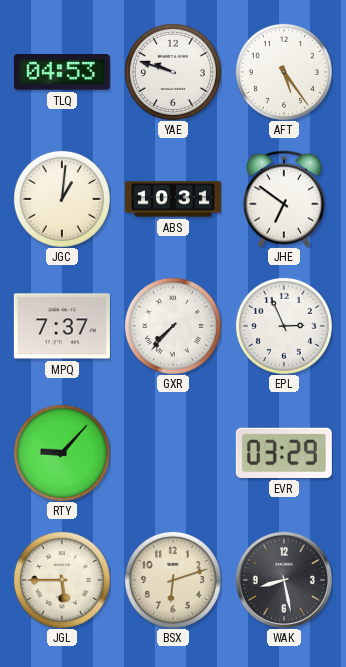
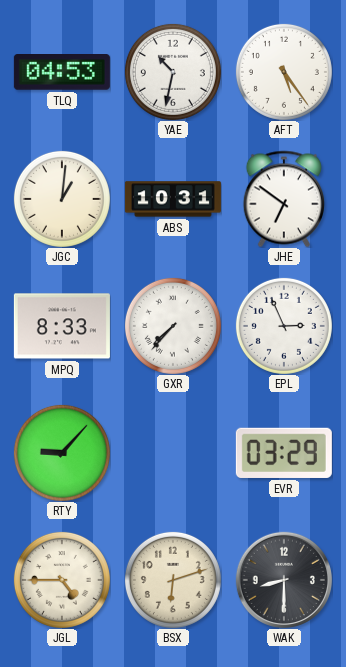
YAE: 9:48 -> 10:32 (173, 72)
MPQ: 7:37 -> 8:33 (62, 326)
JGL: 5:45 -> 4:45 (62, 580)
WAK: 8:28 -> 8:30 (284, 580)
